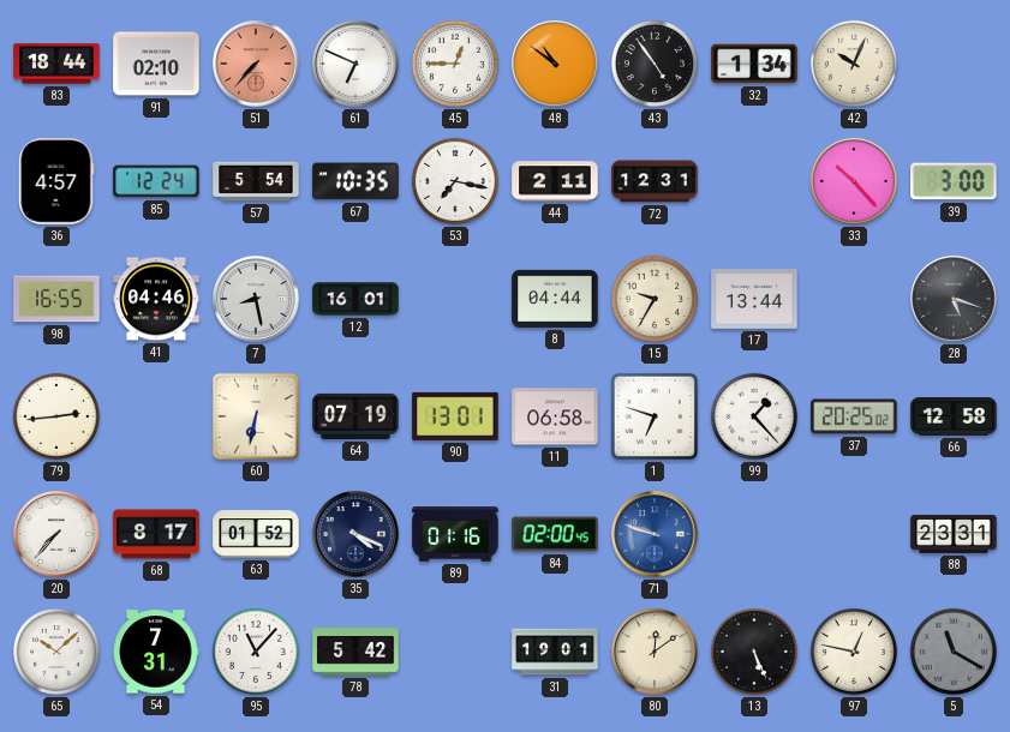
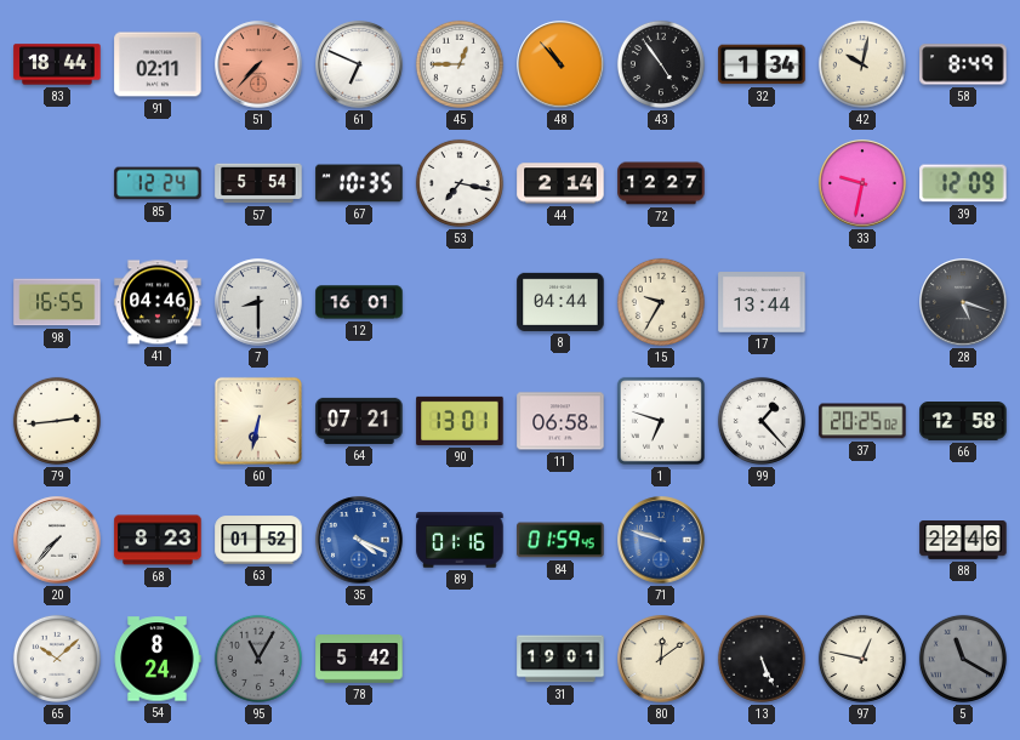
91: 02:10 -> 02:11 (158, 64)
48: 10:51 -> 10:53 (560, 64)
42: 10:04 -> 10:02 (862, 64)
58: none -> 8:49 (963, 64)
36: 4:57 -> none (56, 181)
44: 2:11 -> 2:14 (560, 183)
72: 12:31 -> 12:27 (661, 183)
33: 10:23 -> 9:32 (862, 183)
39: 3:00 -> 12:09 (963, 183)
7: 8:28 -> 8:30 (258, 302)
64: 07:19 -> 07:21 (359, 421)
68: 8:17 -> 8:23 (158, 540)
35 dial: navy -> blue (359, 540)
84: 02:00 -> 01:59 (560, 540)
88: 23:31 -> 22:46 (963, 541)
54: 7:31 -> 8:24 (158, 659)
95: 11:07 -> 11:05 (258, 659)
95 dial: white -> grey (258, 659)
